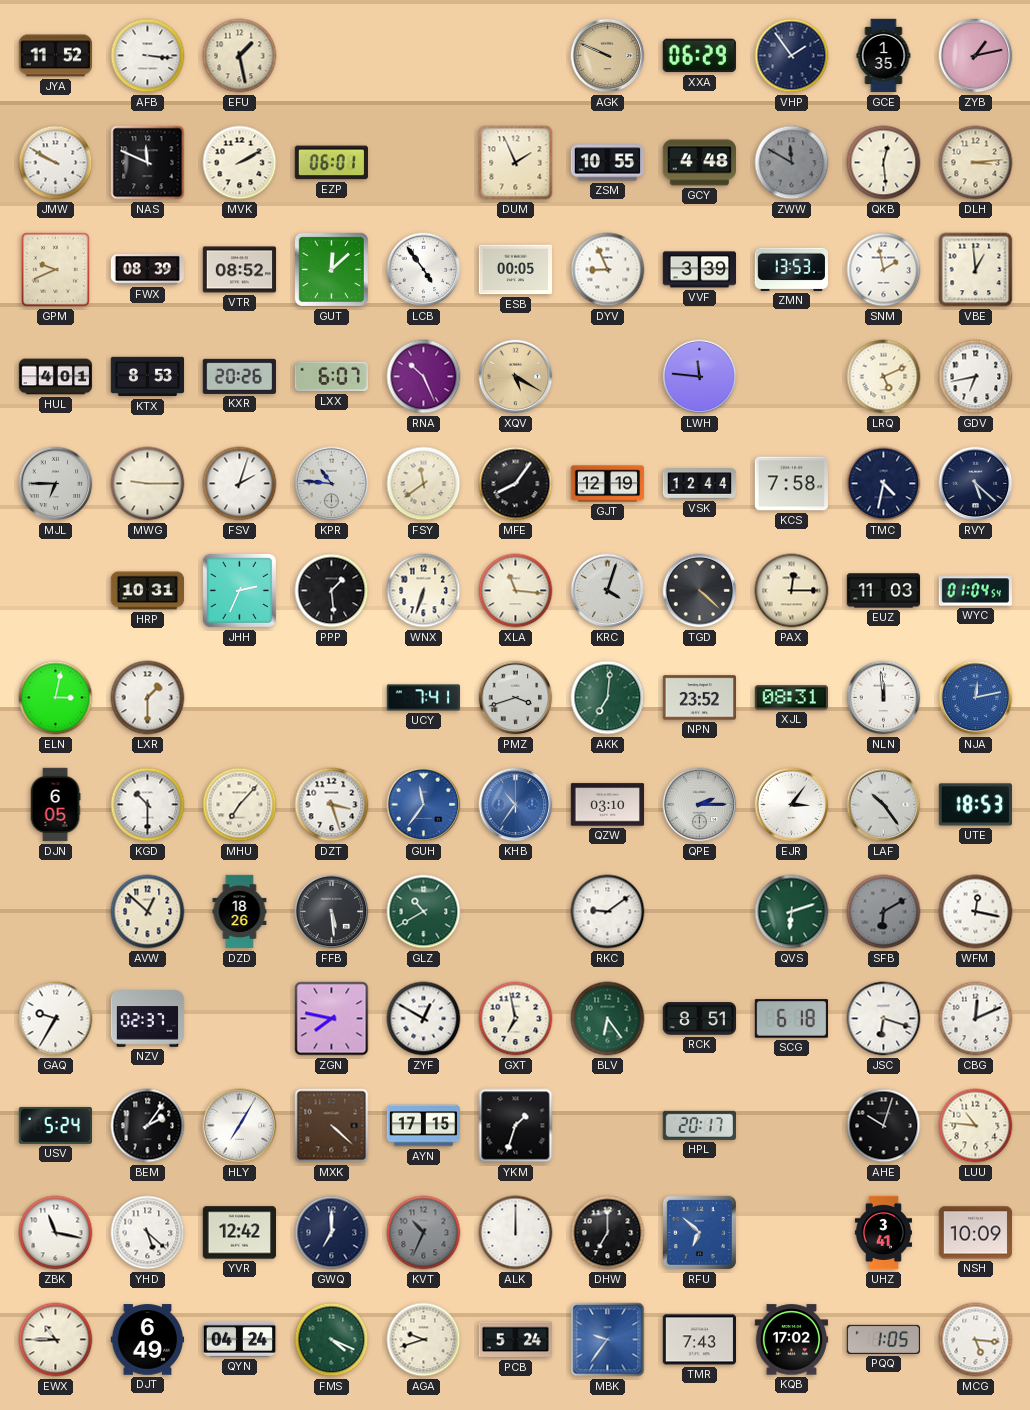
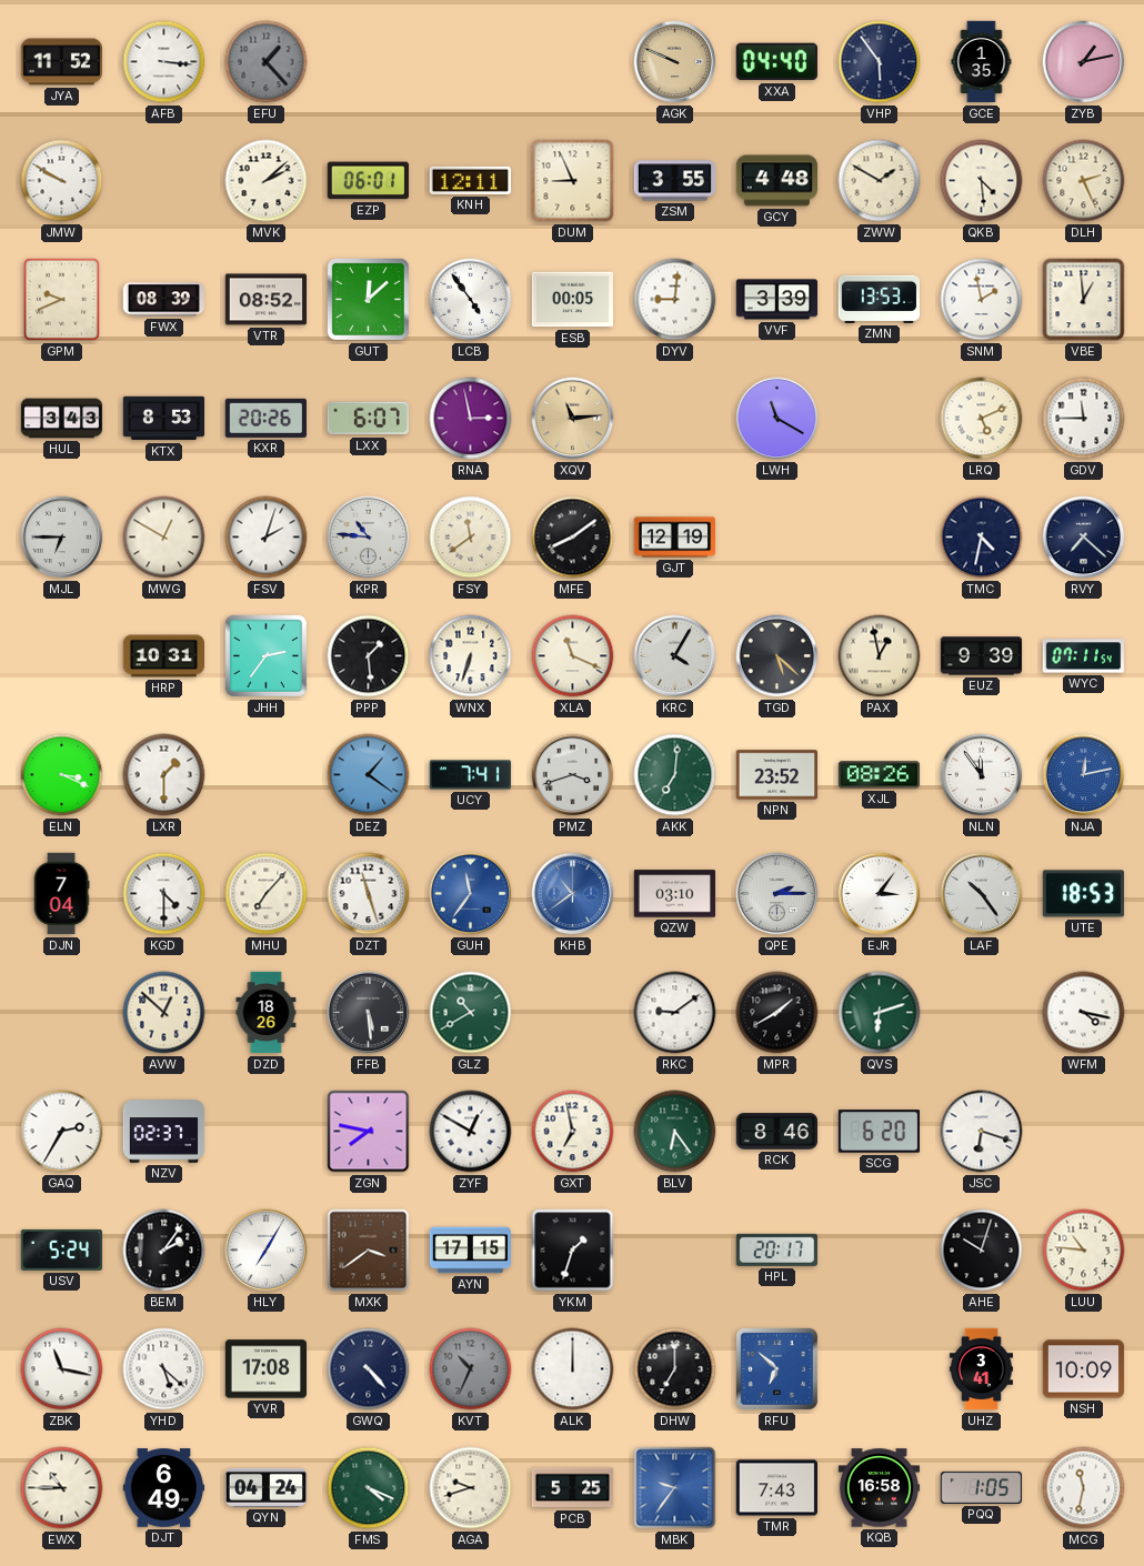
EFU: 1:28 -> 1:23 (267, 62)
EFU dial: cream -> grey (267, 62)
XXA: 06:29 -> 04:40 (776, 62)
VHP: 1:54 -> 5:54 (880, 62)
NAS: 11:49 -> none (148, 163)
MVK: 2:10 -> 2:08 (267, 181)
KNH: none -> 12:11 (470, 180)
DUM: 1:56 -> 8:56 (573, 181)
ZSM: 10:55 -> 3:55 (675, 181)
ZWW: 11:50 -> 1:50 (880, 181)
ZWW dial: grey -> cream (880, 181)
QKB: 12:29 -> 4:29 (982, 181)
DLH: 3:14 -> 2:26 (1084, 181)
DYV: 8:56 -> 9:01 (675, 300)
HUL: 4:01 -> 3:43 (62, 419)
RNA: 10:26 -> 2:58 (471, 419)
XQV: 5:20 -> 11:14 (573, 419)
LWH: 11:46 -> 11:20 (777, 419)
GDV: 6:43 -> 11:45 (1084, 419)
MWG: 9:15 -> 12:50 (164, 538)
MFE: 8:06 -> 8:09 (573, 538)
VSK: 12:44 -> none (700, 484)
KCS: 7:58 -> none (791, 484)
RVY: 5:22 -> 7:22 (1084, 538)
JHH: 2:34 -> 2:36 (265, 655)
XLA: 11:16 -> 11:19 (573, 656)
KRC: 4:03 -> 4:05 (675, 656)
TGD: 4:22 -> 5:22 (777, 656)
PAX: 12:15 -> 12:58 (880, 656)
EUZ: 11:03 -> 9:39 (982, 656)
WYC: 01:04 -> 07:11 (1083, 656)
ELN: 3:02 -> 3:19 (62, 775)
DEZ: none -> 1:21 (369, 775)
XJL: 08:31 -> 08:26 (879, 775)
NLN: 11:59 -> 11:54 (982, 775)
DJN: 6:05 -> 7:04 (61, 894)
KGD: 10:30 -> 4:30 (164, 894)
DZT: 3:27 -> 11:27 (369, 894)
KHB: 10:36 -> 10:39 (573, 894)
MPR: none -> 1:40 (777, 1013)
SFB: 6:10 -> none (884, 912)
WFM: 12:17 -> 4:17 (1084, 1013)
GAQ: 9:35 -> 2:35 (62, 1132)
RCK: 8:51 -> 8:46 (777, 1132)
SCG: 6:18 -> 6:20 (879, 1132)
CBG: 12:11 -> none (976, 1019)
MXK: 4:22 -> 3:39 (369, 1251)
YVR: 12:42 -> 17:08 (267, 1369)
GWQ: 7:00 -> 4:23 (369, 1369)
PCB: 5:24 -> 5:25 (573, 1488)
KQB: 17:02 -> 16:58 (880, 1488)
MCG: 5:16 -> 11:32 (1084, 1488)
